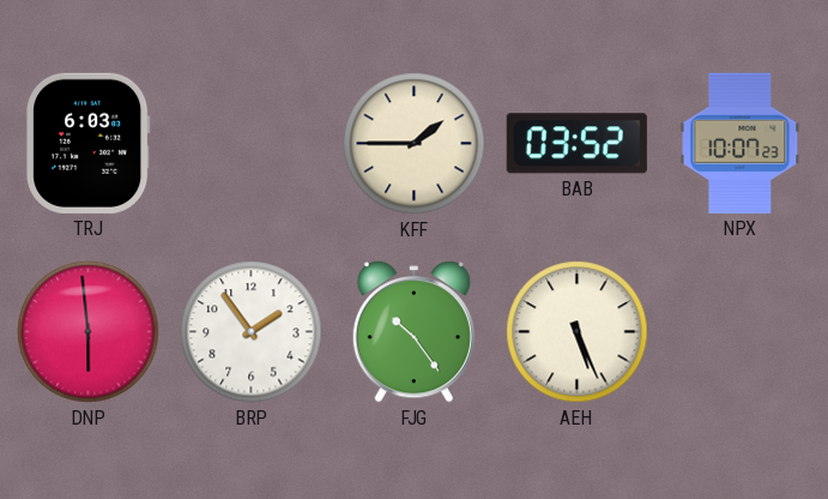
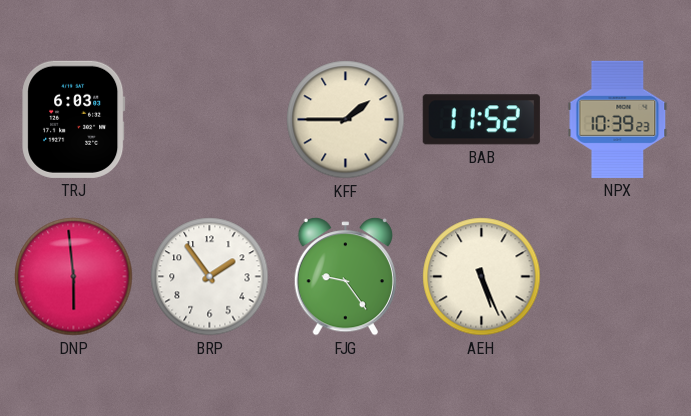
BAB: 03:52 -> 11:52 (481, 120)
NPX: 10:07 -> 10:39 (618, 119)
FJG: 10:24 -> 9:24 (345, 277)
